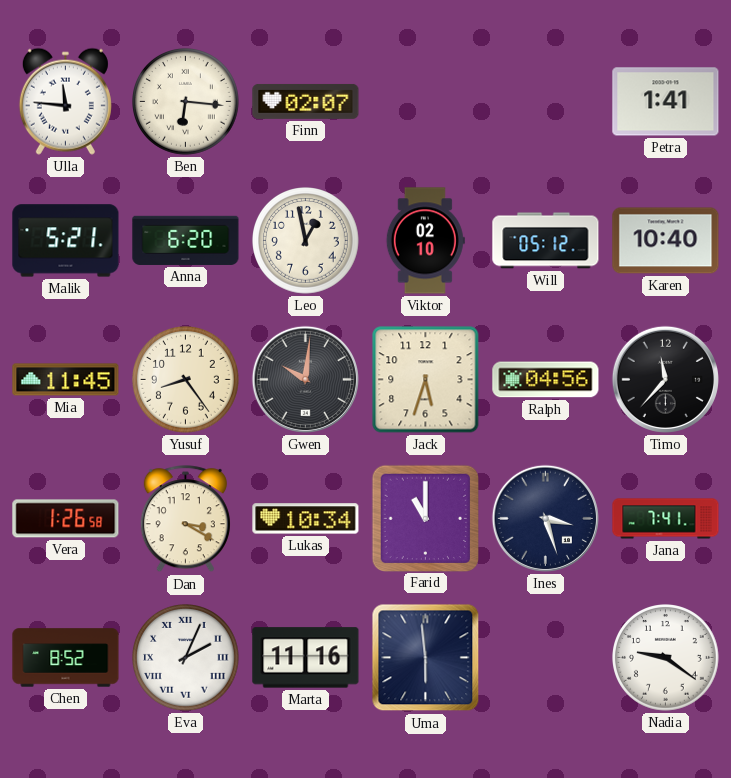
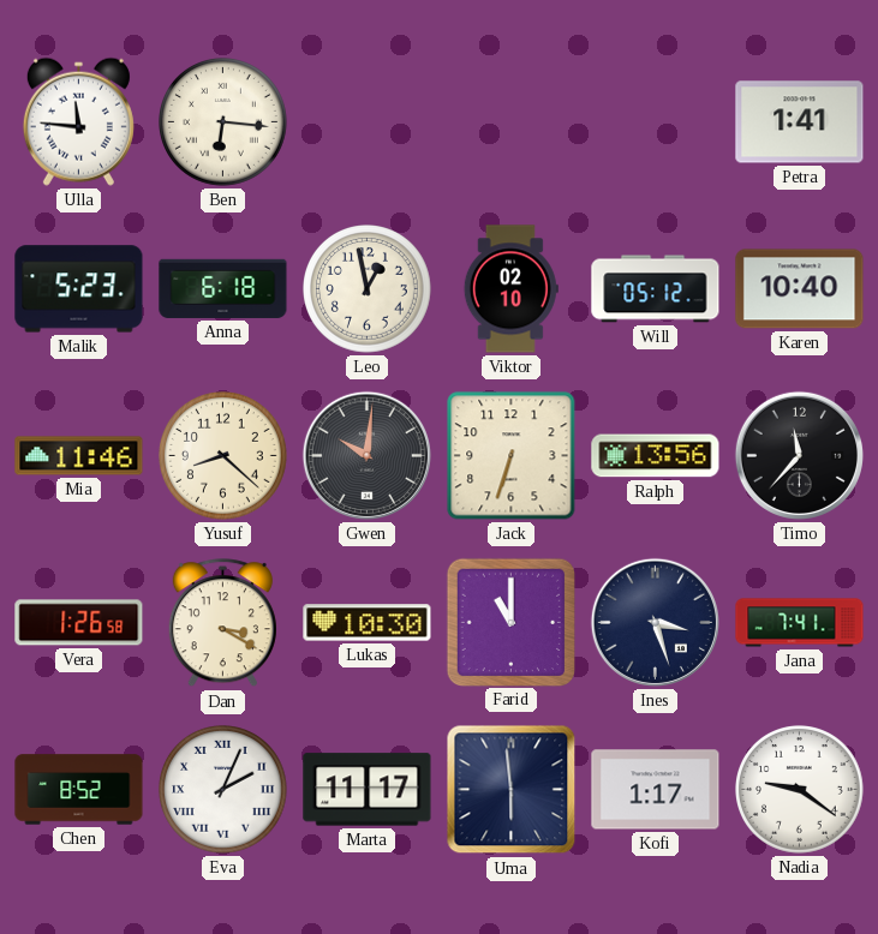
Finn: 02:07 -> none (306, 101)
Malik: 5:21 -> 5:23 (79, 289)
Anna: 6:20 -> 6:18 (223, 288)
Mia: 11:45 -> 11:46 (79, 456)
Yusuf: 8:24 -> 8:22 (223, 456)
Jack: 5:33 -> 6:33 (512, 456)
Ralph: 04:56 -> 13:56 (656, 456)
Lukas: 10:34 -> 10:30 (368, 623)
Marta: 11:16 -> 11:17 (368, 790)
Kofi: none -> 1:17 (656, 790)
